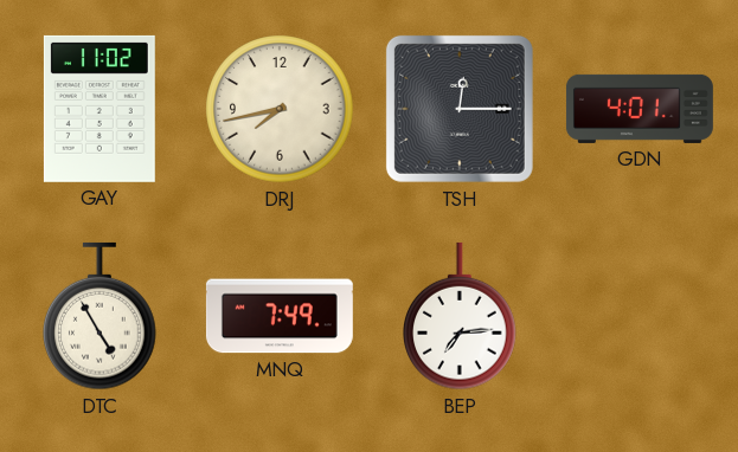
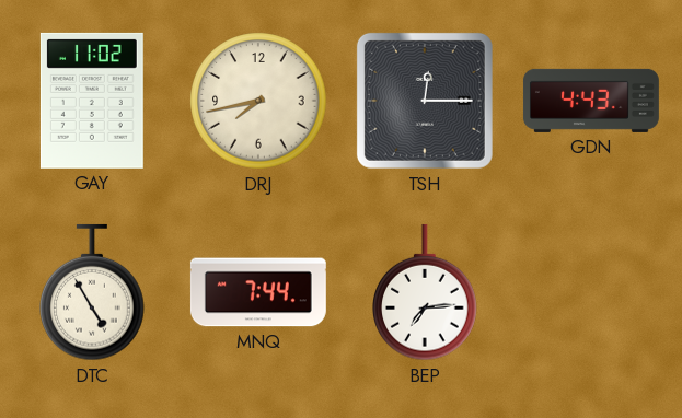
GDN: 4:01 -> 4:43 (591, 101)
MNQ: 7:49 -> 7:44 (258, 292)
